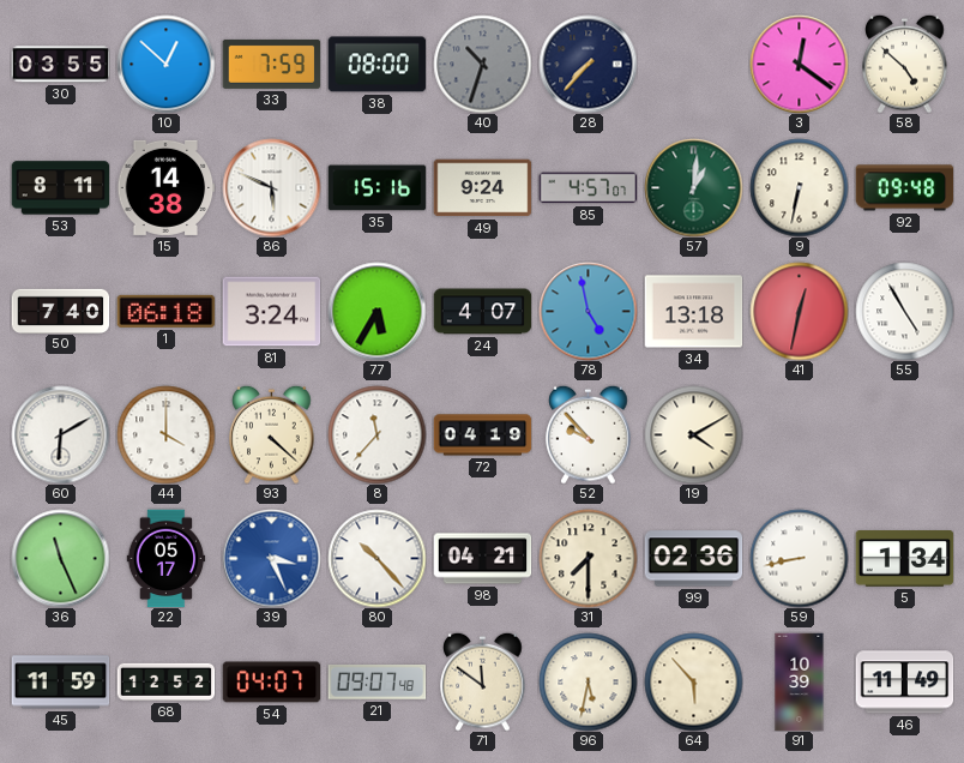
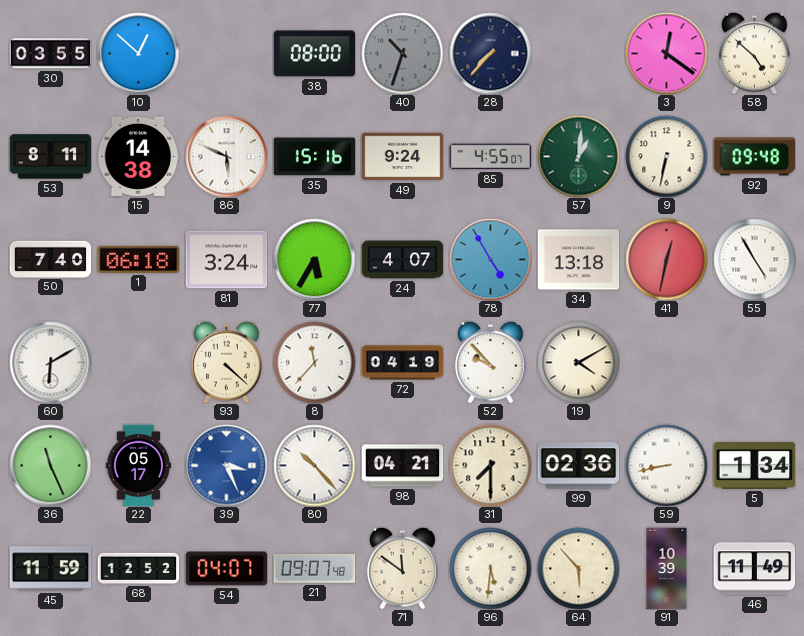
33: 7:59 -> none (271, 64)
85: 4:57 -> 4:55 (490, 157)
78: 4:58 -> 4:55 (490, 259)
44: 4:00 -> none (165, 434)
96: 5:32 -> 5:31 (490, 568)
